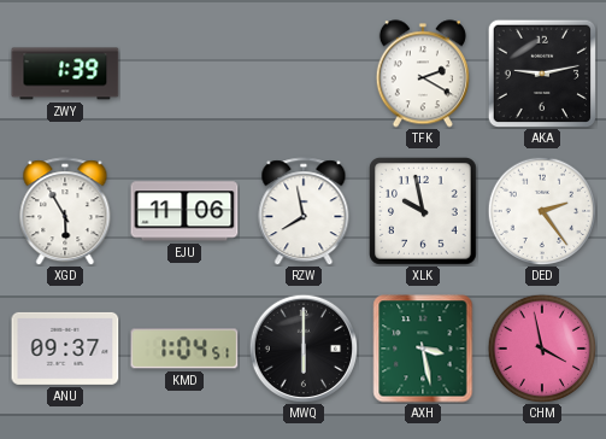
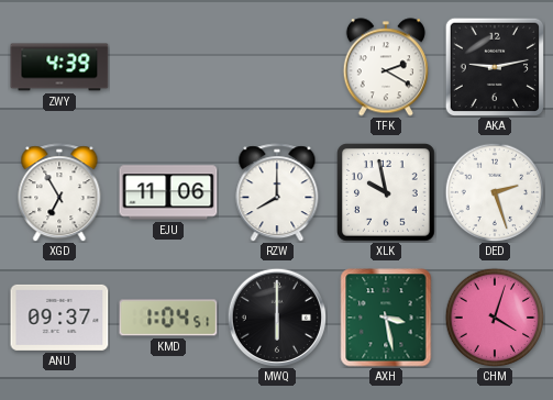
ZWY: 1:39 -> 4:39 (59, 67)
XGD: 5:55 -> 6:55 (59, 192)
RZW: 7:58 -> 8:00 (277, 192)
DED: 2:24 -> 2:27 (495, 192)
CHM: 3:58 -> 4:03 (495, 318)
